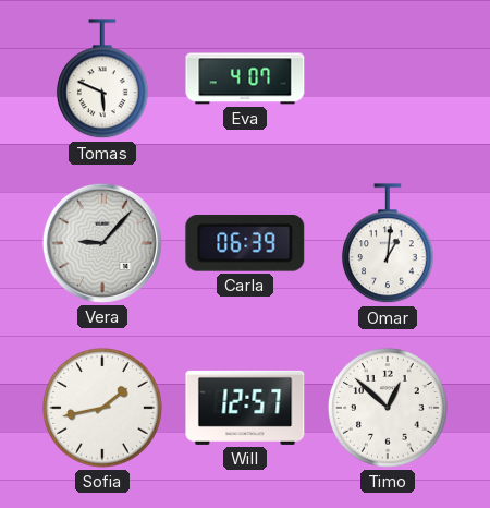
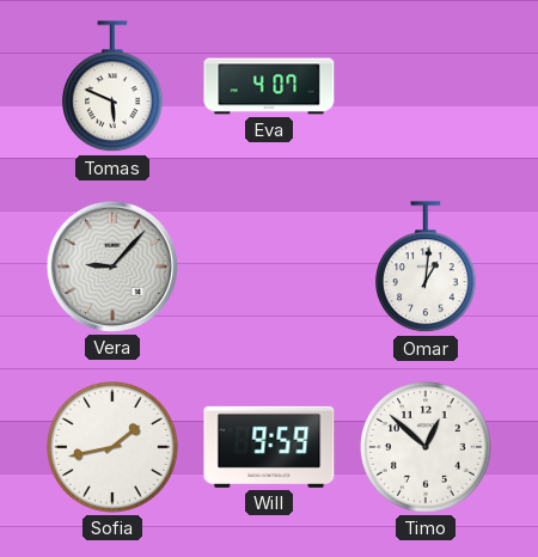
Carla: 06:39 -> none (245, 243)
Will: 12:57 -> 9:59 (269, 447)
